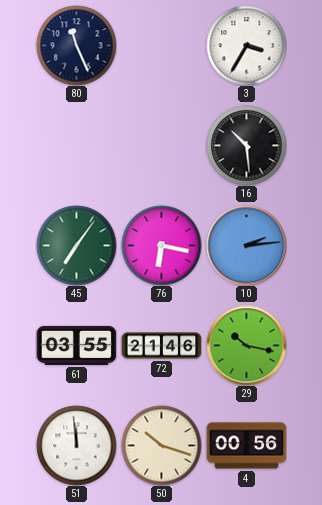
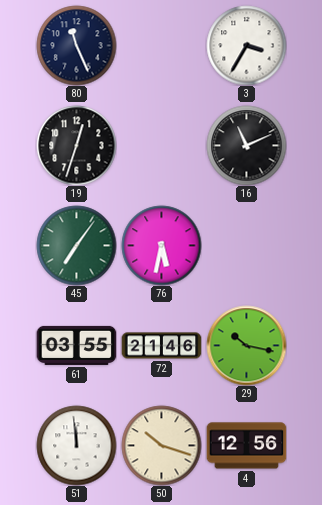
19: none -> 12:33 (76, 145)
16: 10:29 -> 11:11 (246, 145)
76: 6:17 -> 5:32 (161, 245)
10: 2:14 -> none (246, 245)
4: 00:56 -> 12:56 (246, 446)
